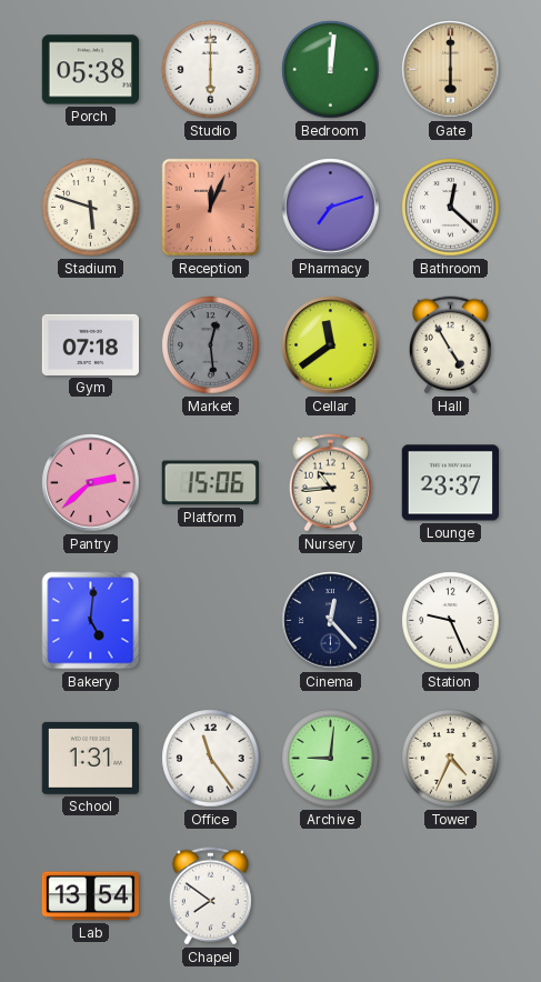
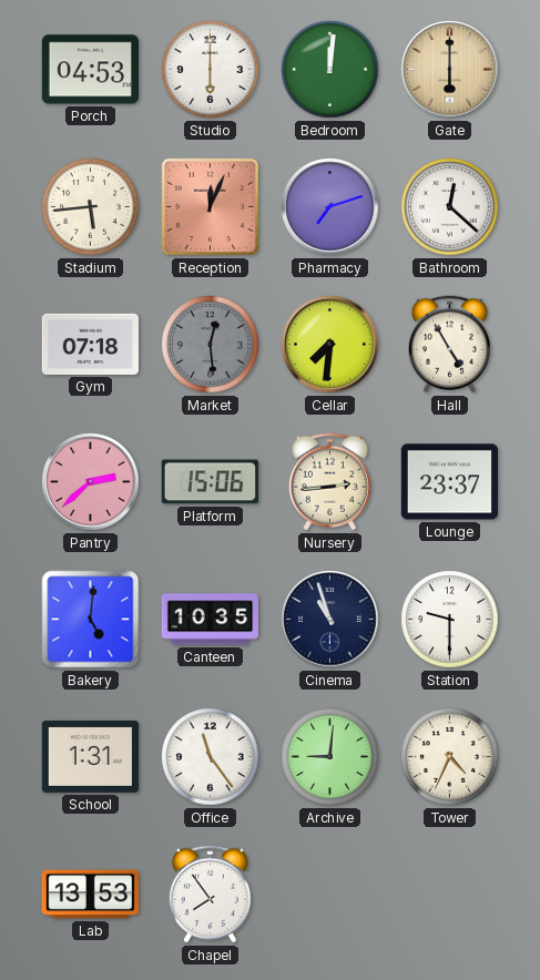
Porch: 05:38 -> 04:53 (90, 70)
Stadium: 5:48 -> 5:44 (91, 207)
Cellar: 11:39 -> 7:31 (330, 345)
Nursery: 10:44 -> 2:44 (329, 482)
Canteen: none -> 10:35 (211, 620)
Cinema: 12:23 -> 10:57 (330, 620)
Station: 9:26 -> 9:30 (450, 620)
Lab: 13:54 -> 13:53 (90, 895)
Chapel: 7:51 -> 7:54 (210, 895)
